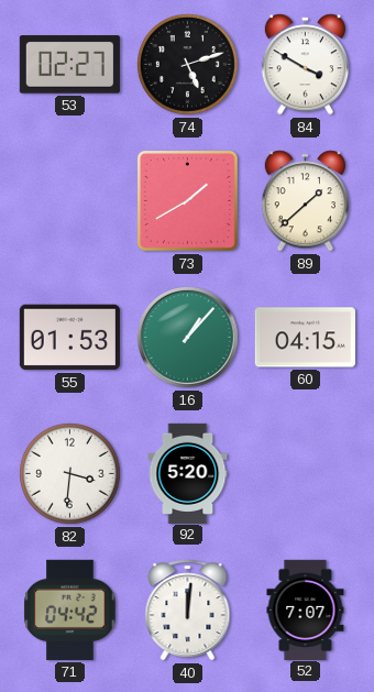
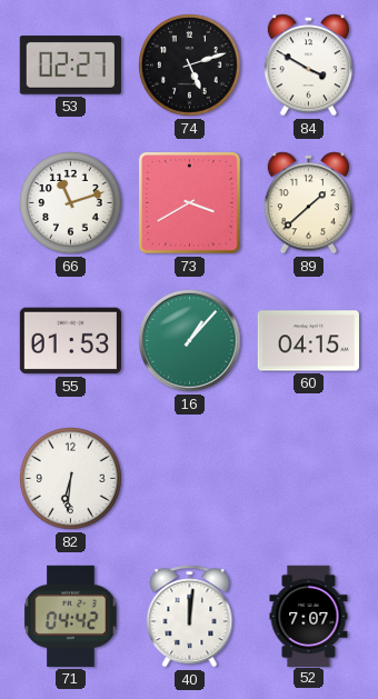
66: none -> 11:12 (71, 203)
73: 1:40 -> 3:40 (189, 202)
82: 3:31 -> 6:31 (71, 479)
92: 5:20 -> none (188, 473)
